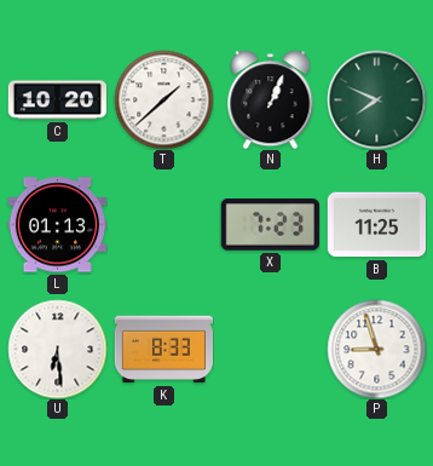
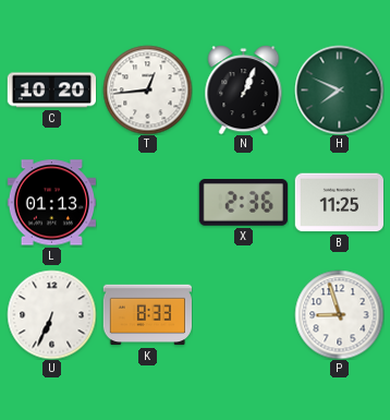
T: 1:38 -> 12:44 (147, 89)
X: 7:23 -> 2:36 (243, 203)
U: 6:29 -> 6:34 (51, 314)
